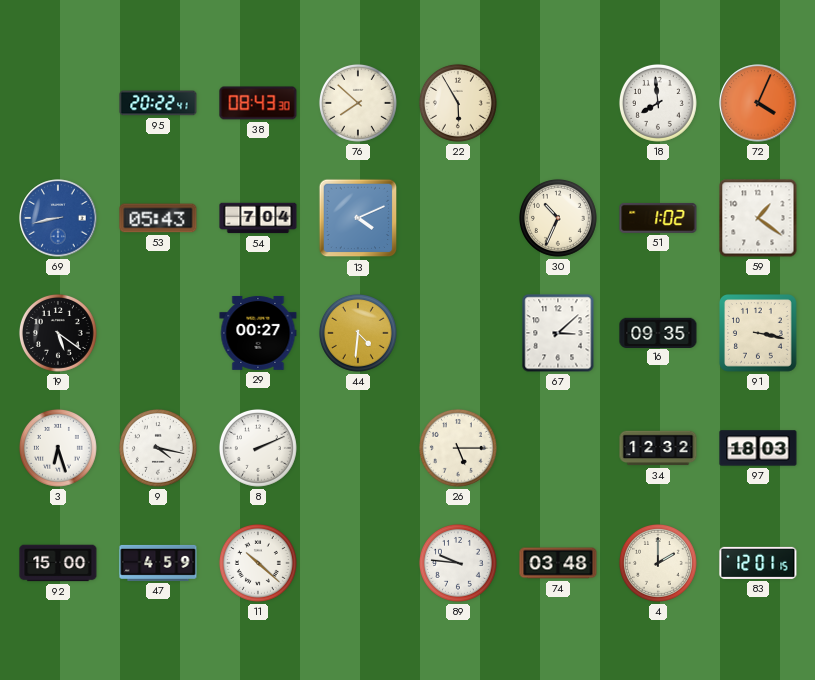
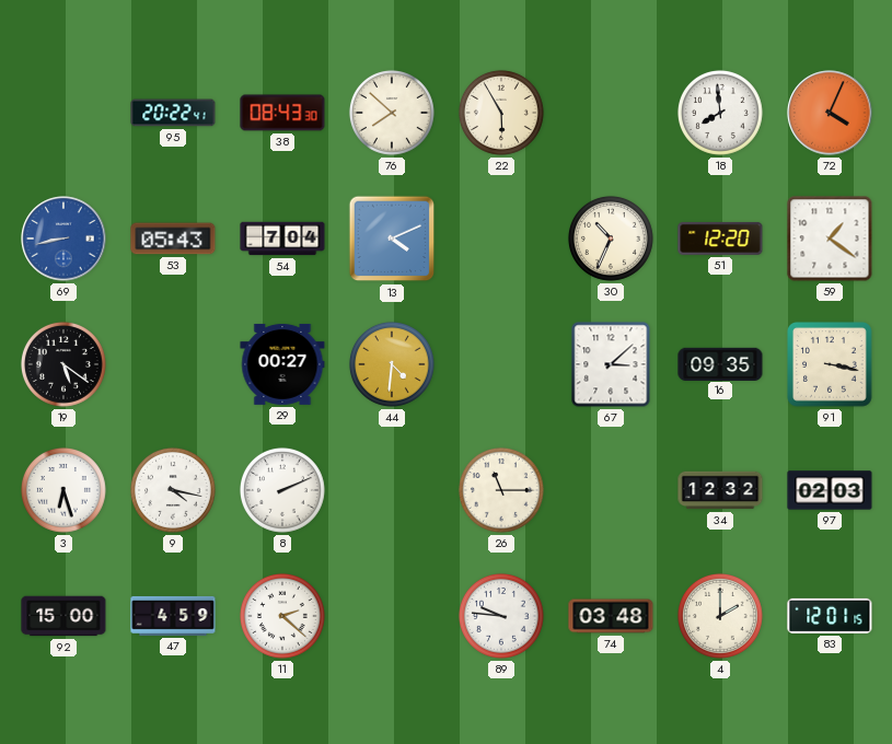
51: 1:02 -> 12:20 (720, 239)
26: 5:15 -> 11:15 (501, 490)
97: 18:03 -> 02:03 (830, 490)
11: 10:22 -> 2:22 (282, 616)
